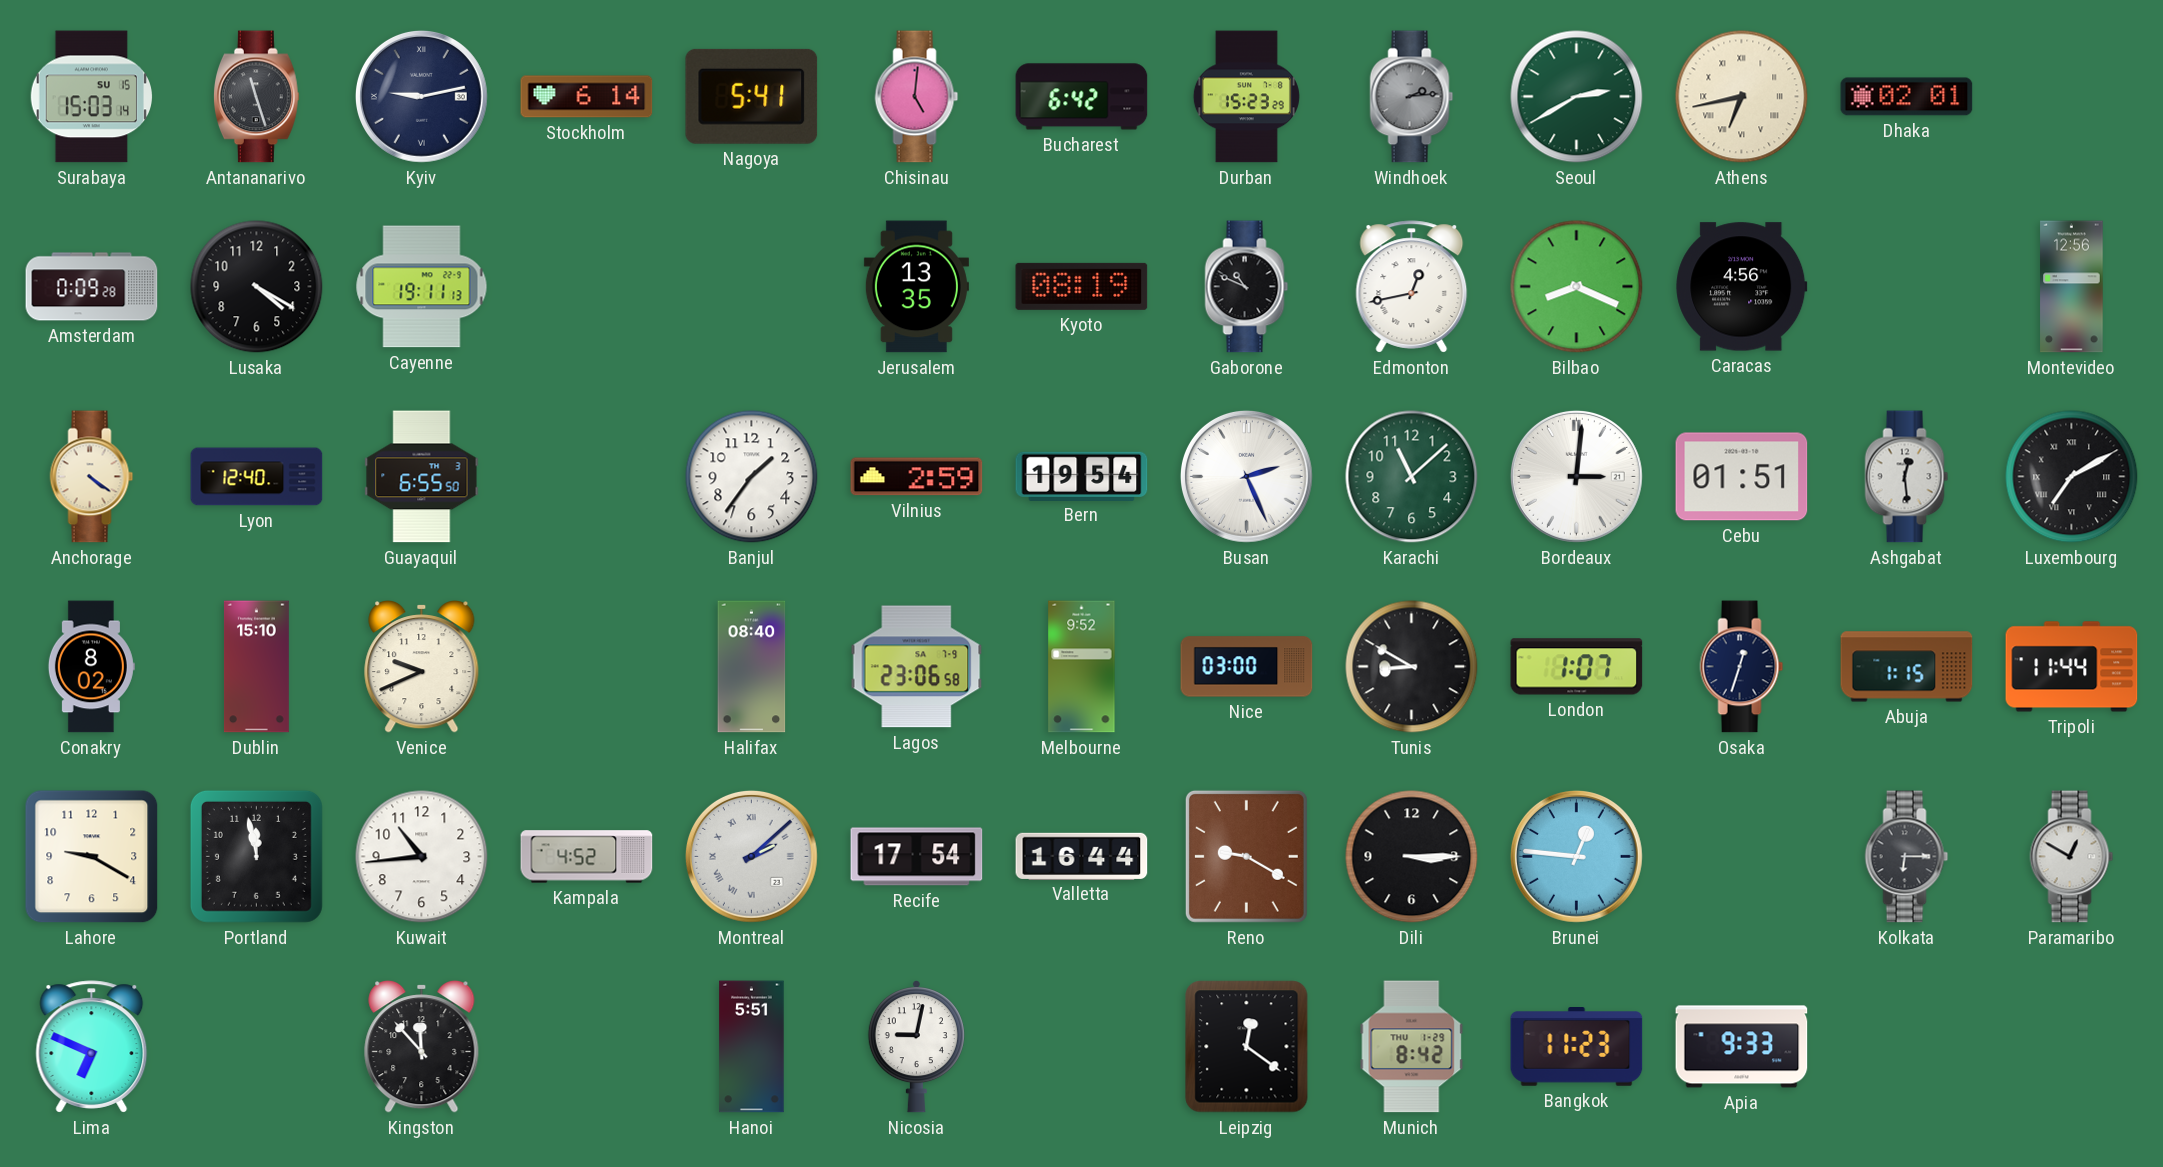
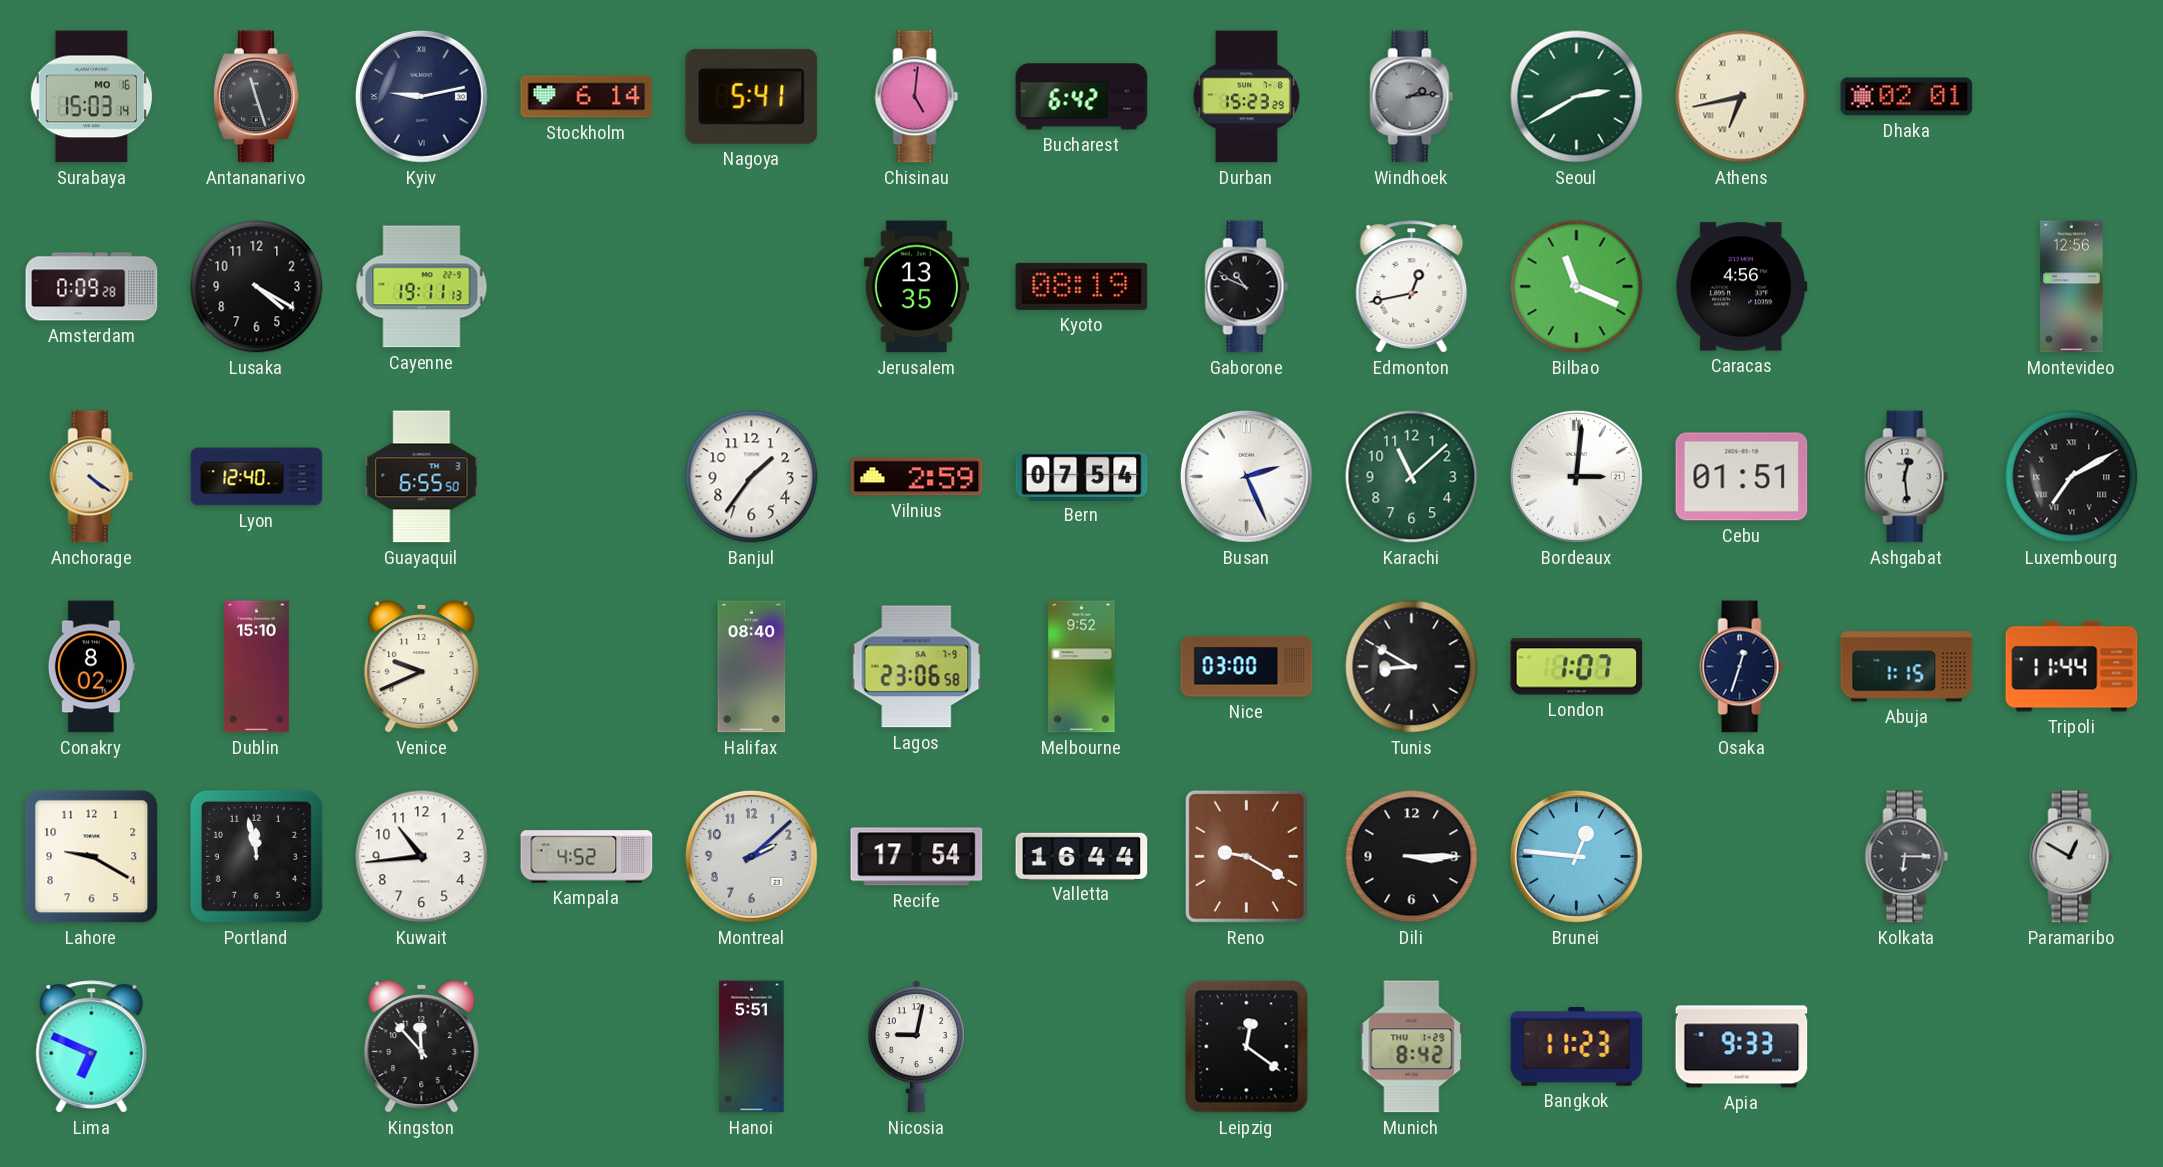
Surabaya date: SU 15 -> MO 16 (91, 97)
Bilbao: 8:19 -> 11:19 (1577, 287)
Bern: 19:54 -> 07:54 (1082, 476)
Montreal numerals: Roman -> Arabic (751, 856)
